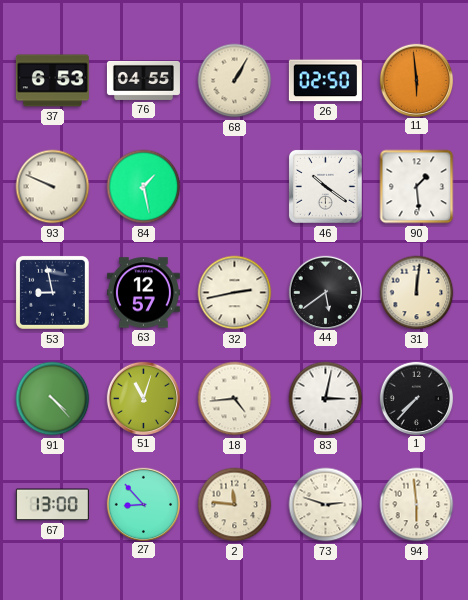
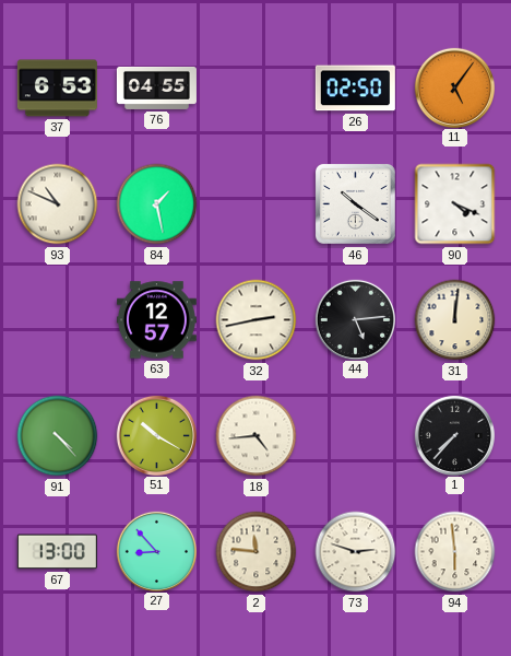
68: 1:05 -> none (235, 81)
11: 5:59 -> 5:06 (454, 87)
93: 9:49 -> 10:49 (58, 204)
90: 1:29 -> 4:19 (455, 204)
53: 8:58 -> none (52, 292)
44: 5:39 -> 5:14 (355, 319)
51: 11:03 -> 10:20 (156, 435)
83: 3:02 -> none (326, 399)
